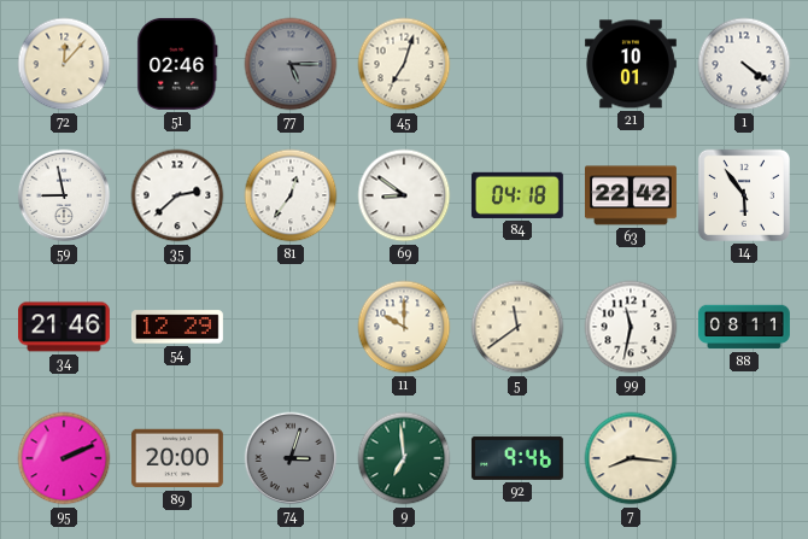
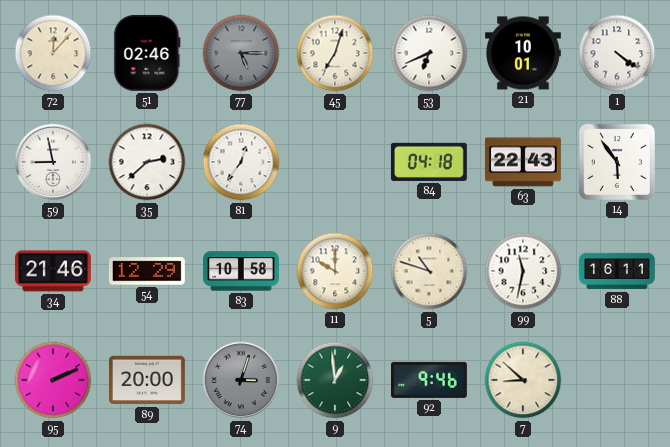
53: none -> 6:41 (429, 53)
69: 8:51 -> none (404, 195)
63: 22:42 -> 22:43 (523, 162)
83: none -> 10:58 (241, 271)
5: 11:39 -> 10:48 (429, 271)
88: 08:11 -> 16:11 (617, 271)
9: 6:59 -> 12:59 (335, 380)
7: 8:16 -> 8:52 (523, 380)
